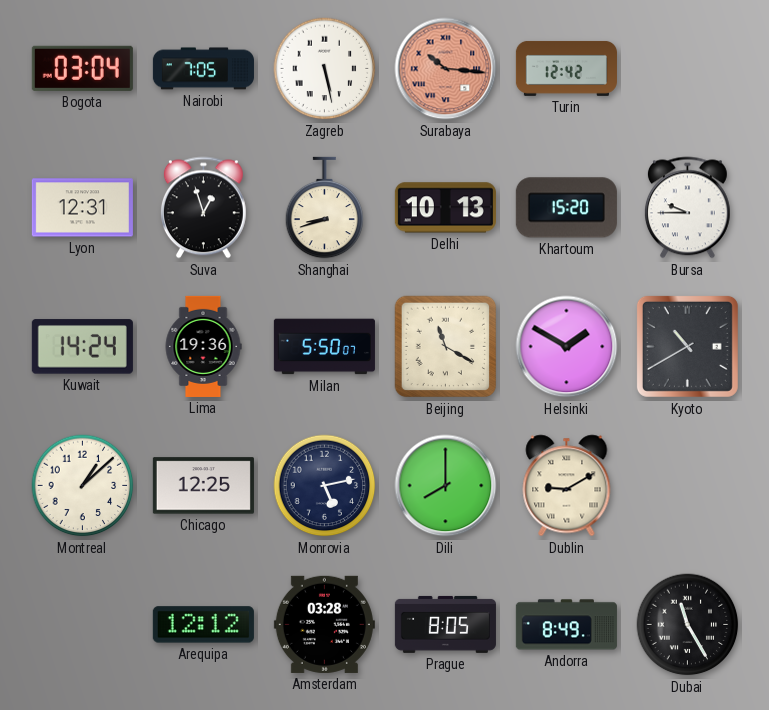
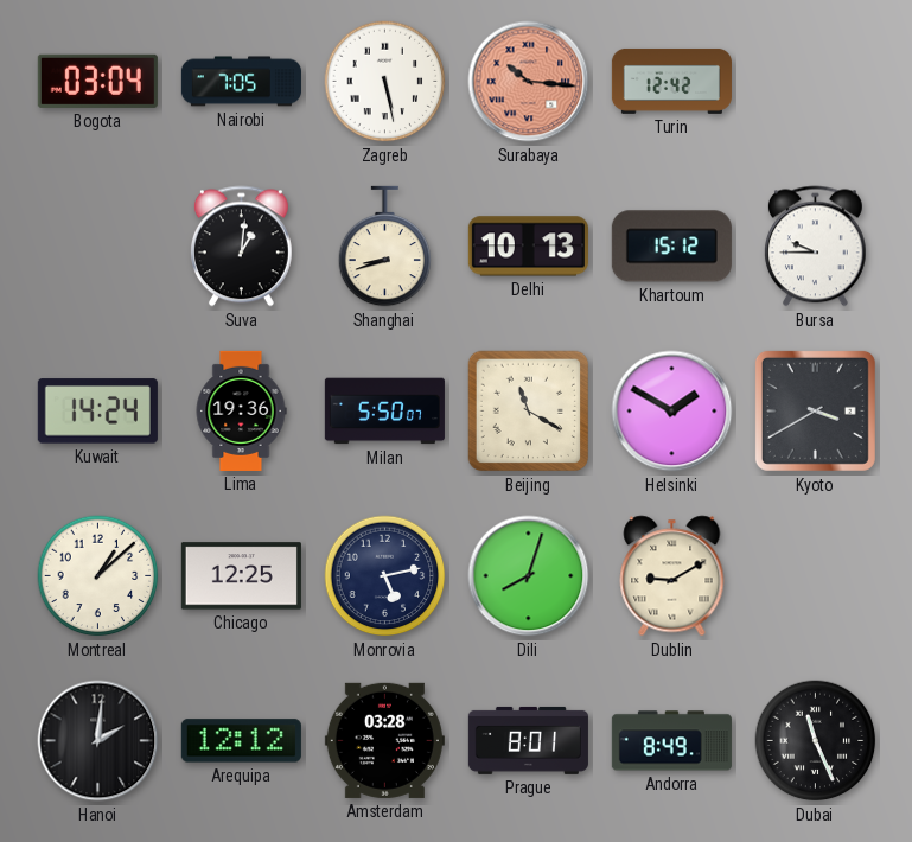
Lyon: 12:31 -> none (82, 208)
Suva: 12:57 -> 1:01 (241, 247)
Khartoum: 15:20 -> 15:12 (671, 247)
Kyoto: 10:40 -> 3:40 (815, 410)
Dili: 8:00 -> 8:03 (529, 576)
Hanoi: none -> 2:01 (98, 741)
Prague: 8:05 -> 8:01 (528, 740)
Dubai: 11:25 -> 11:26 (816, 741)
